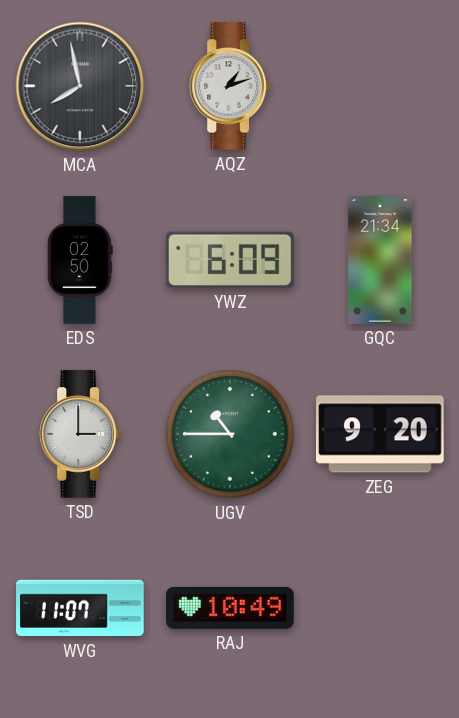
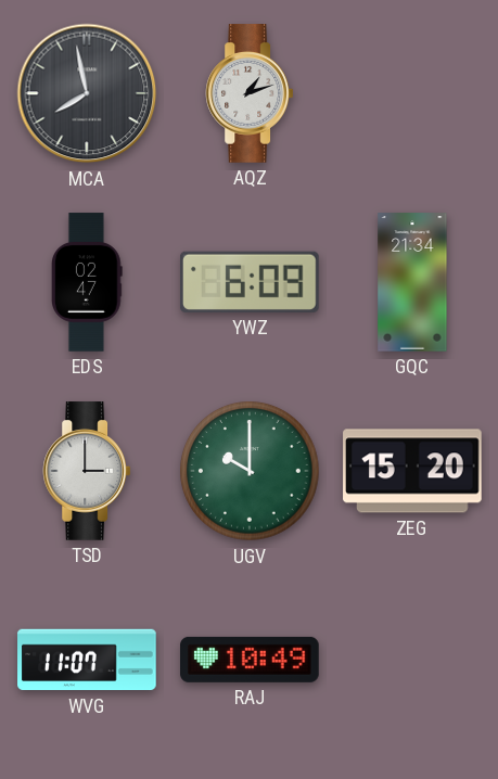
EDS: 02:50 -> 02:47 (88, 282)
UGV: 10:45 -> 10:00 (250, 471)
ZEG: 9:20 -> 15:20 (412, 471)
